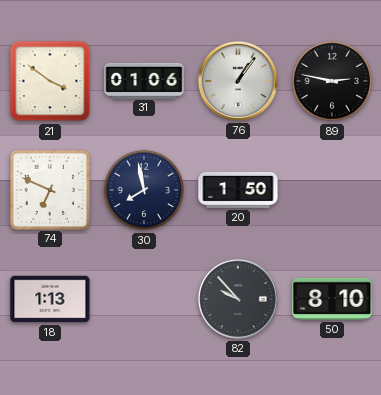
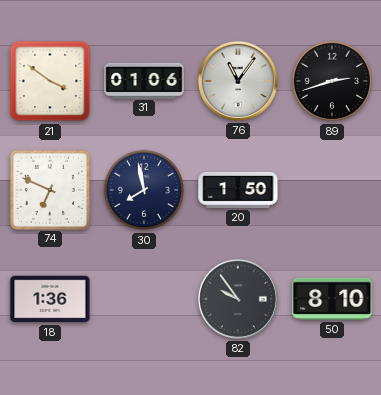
76: 1:06 -> 11:06 (238, 81)
89: 2:47 -> 2:42 (332, 81)
18: 1:13 -> 1:36 (50, 299)
82: 9:53 -> 9:54 (238, 299)
